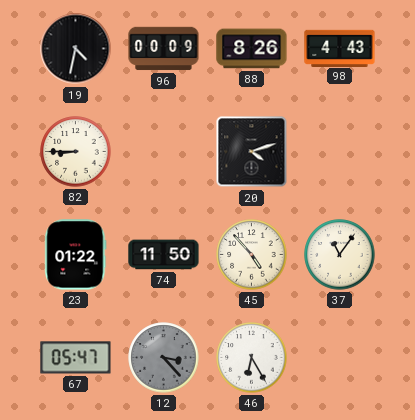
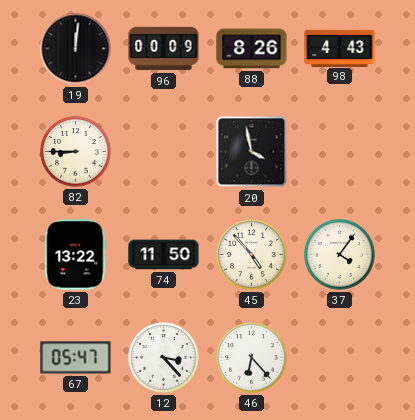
19: 4:32 -> 12:01 (76, 49)
20: 4:12 -> 3:58 (252, 152)
23: 01:22 -> 13:22 (76, 255)
37: 11:06 -> 4:06 (340, 255)
12 dial: grey -> white (164, 358)
46: 6:25 -> 6:23 (252, 358)
